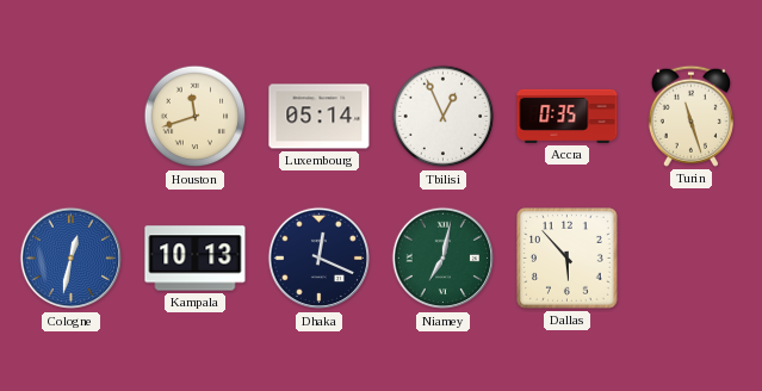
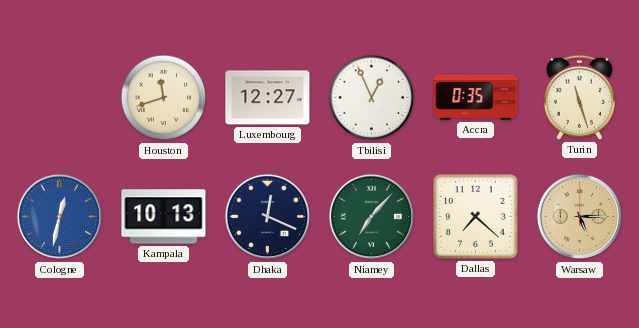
Luxembourg: 05:14 -> 12:27 (268, 98)
Niamey: 7:02 -> 7:07 (372, 217)
Dallas: 5:53 -> 7:22 (476, 217)
Warsaw: none -> 5:15 (580, 217)
